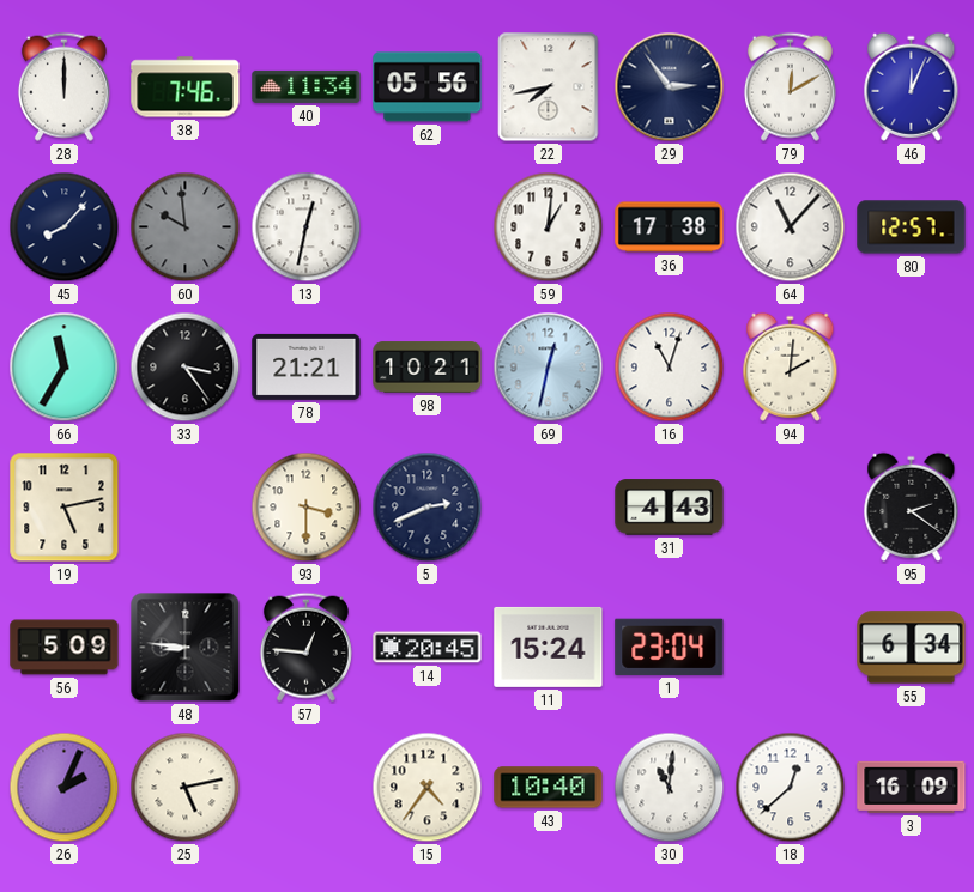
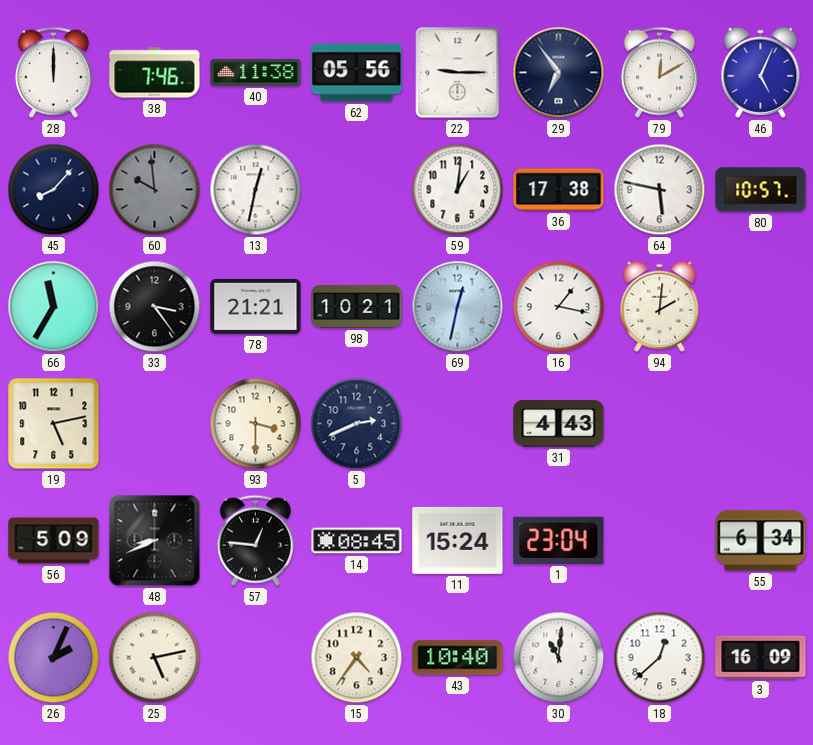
40: 11:34 -> 11:38 (256, 72)
22: 7:43 -> 9:15 (458, 73)
29: 2:54 -> 6:54 (559, 73)
46: 12:04 -> 5:04 (761, 72)
64: 11:07 -> 5:47 (660, 190)
80: 12:57 -> 10:57 (761, 190)
16: 11:03 -> 1:17 (559, 307)
95: 2:21 -> none (912, 506)
48: 8:46 -> 8:41 (155, 541)
14: 20:45 -> 08:45 (357, 541)
